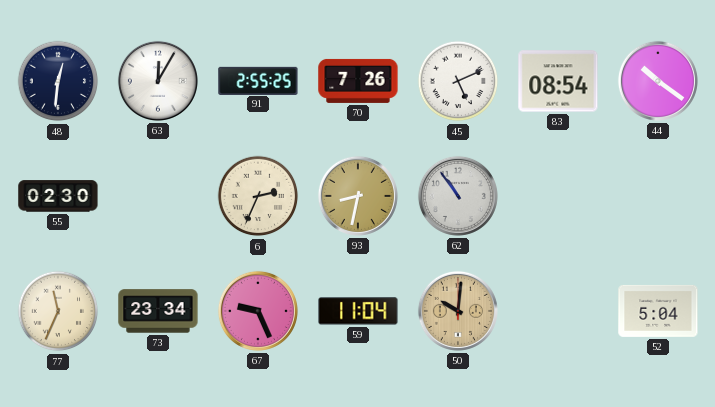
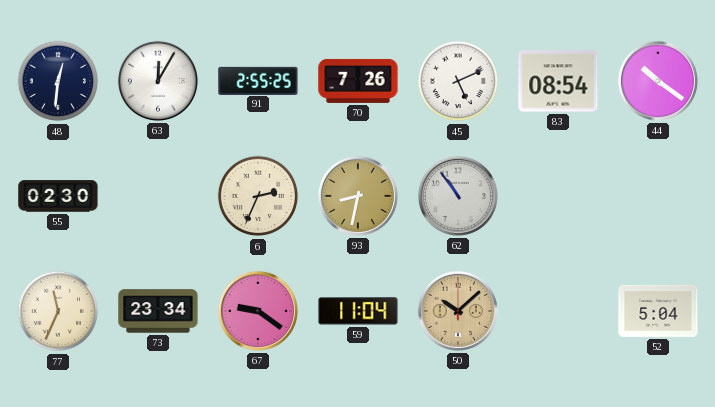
67: 9:26 -> 9:21 (258, 311)
50: 10:01 -> 10:08 (458, 311)
